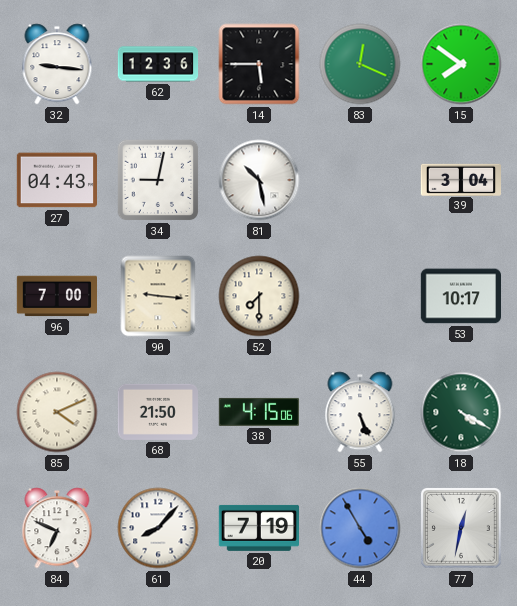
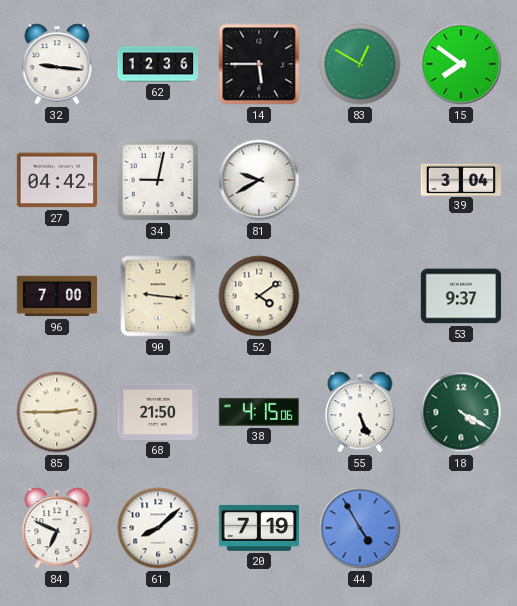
83: 12:19 -> 12:50 (360, 64)
27: 04:43 -> 04:42 (56, 180)
81: 10:28 -> 9:40 (259, 180)
52: 7:30 -> 4:09 (259, 296)
53: 10:17 -> 9:37 (460, 296)
85: 4:11 -> 2:45 (57, 412)
61: 8:07 -> 8:08 (158, 528)
77: 12:32 -> none (461, 528)
